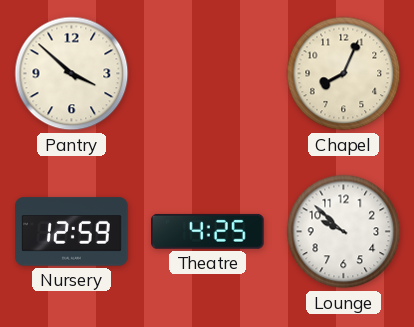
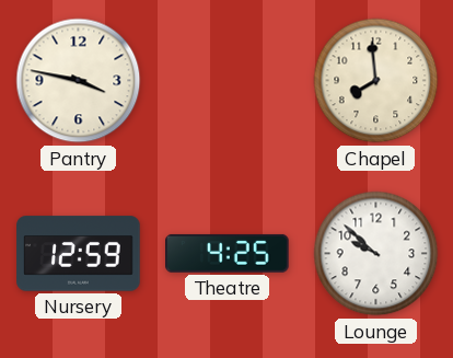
Pantry: 3:52 -> 3:47 (79, 81)
Chapel: 8:04 -> 7:59 (376, 81)
